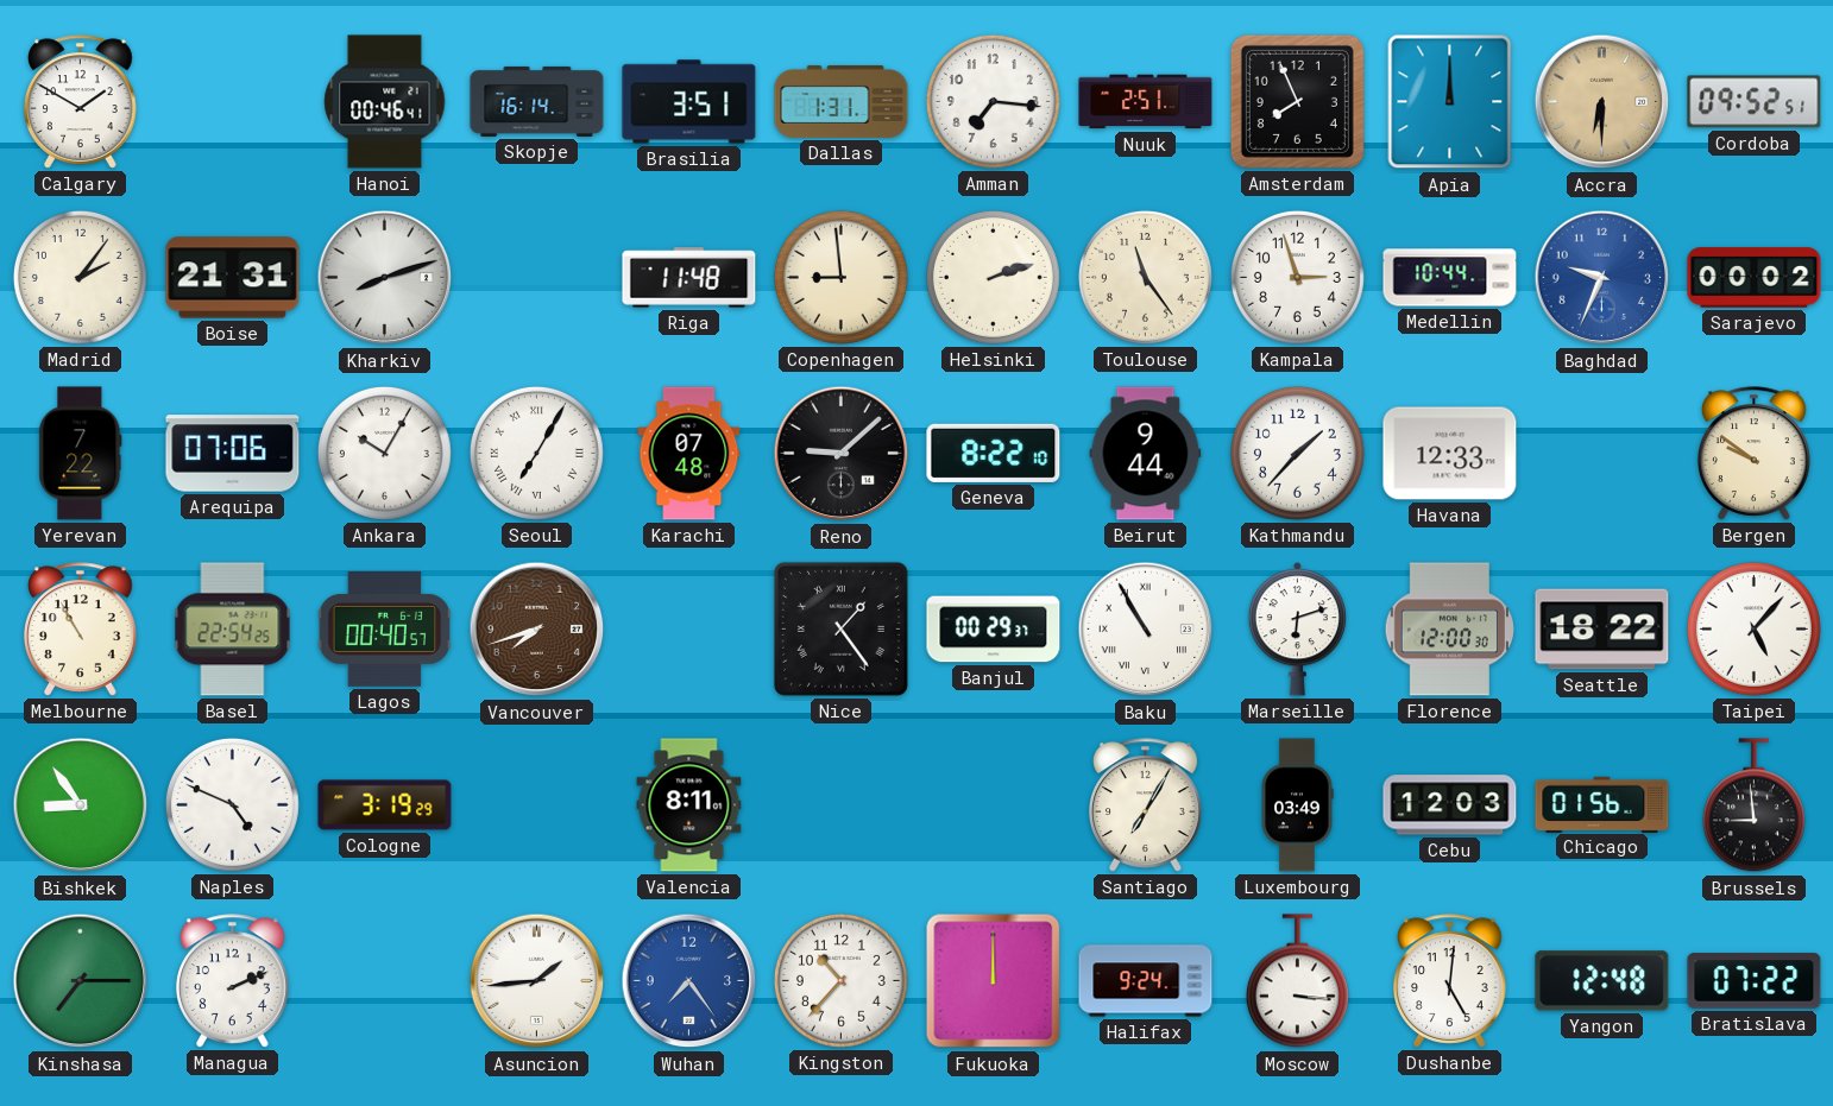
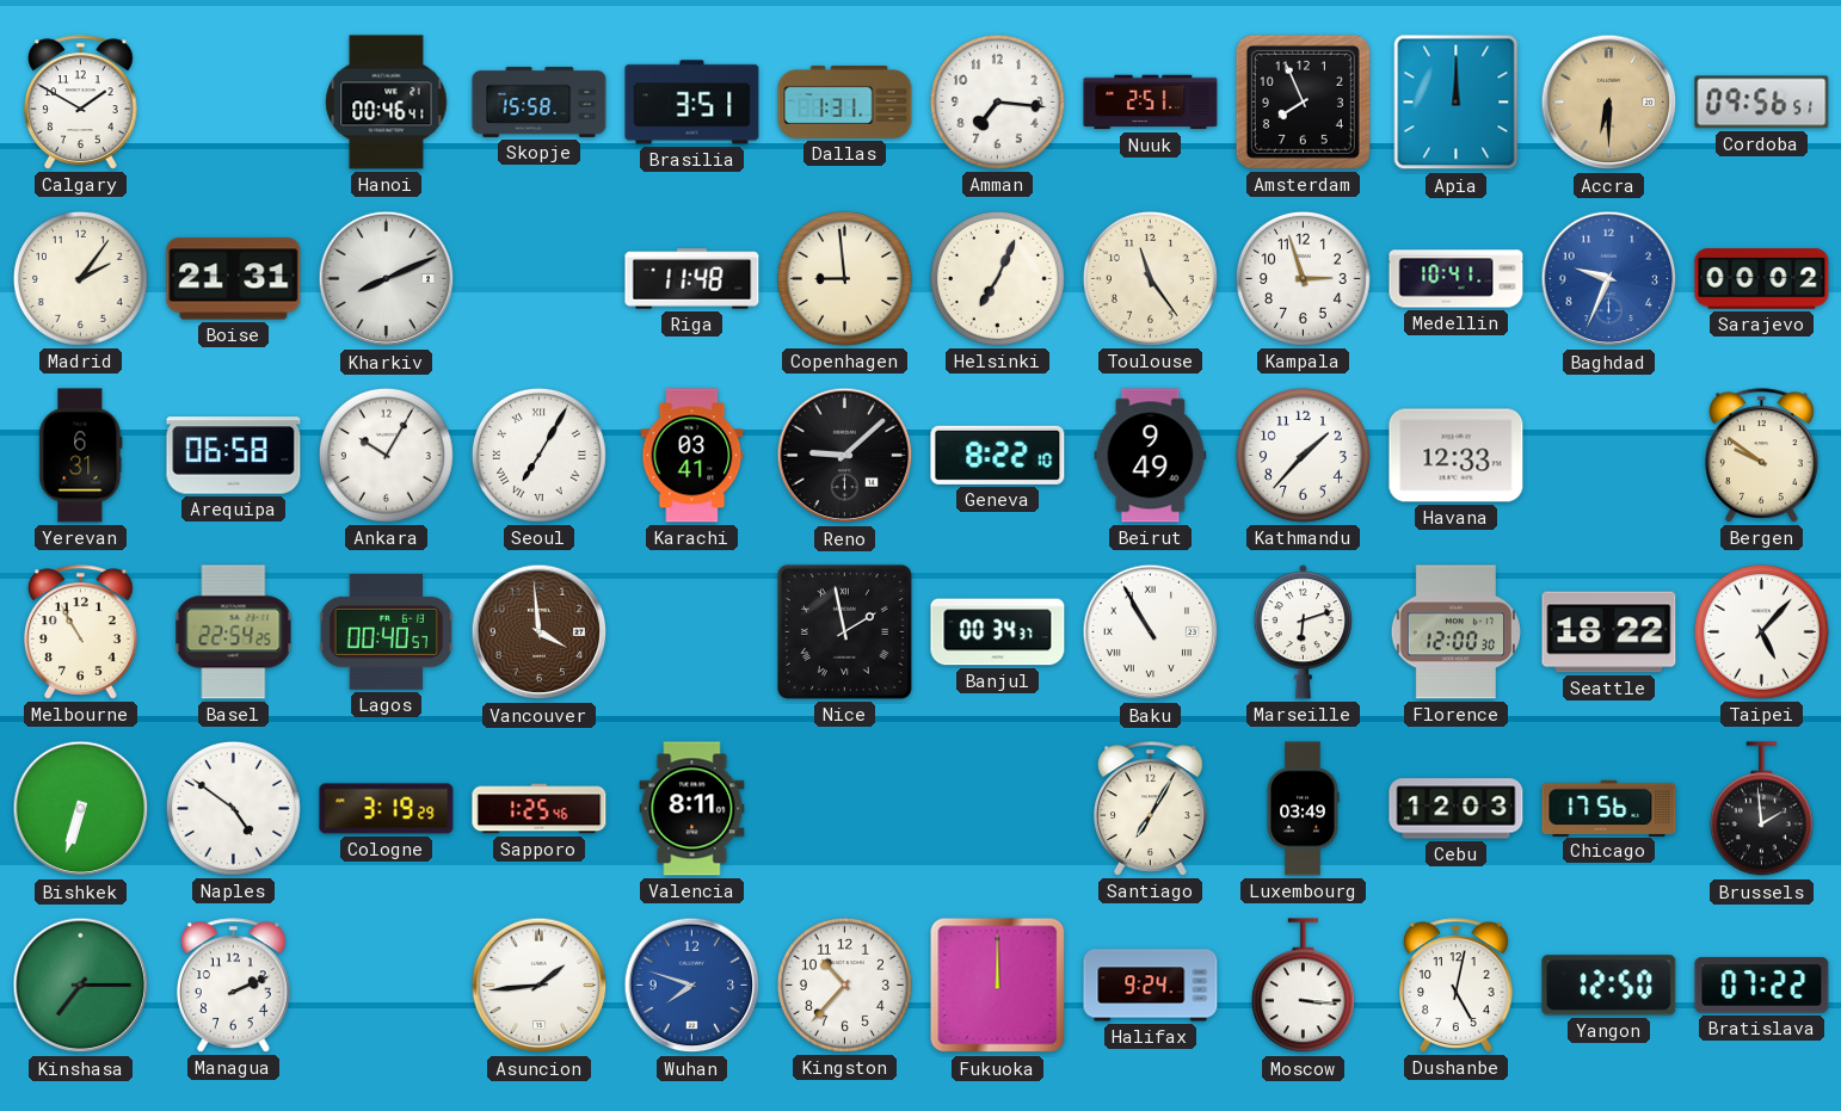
Skopje: 16:14 -> 15:58 (540, 101)
Cordoba: 09:52 -> 09:56 (1762, 103)
Kharkiv: 8:12 -> 8:11 (387, 279)
Helsinki: 2:12 -> 7:04 (997, 278)
Medellin: 10:44 -> 10:41 (1457, 279)
Yerevan: 7:22 -> 6:31 (81, 456)
Arequipa: 07:06 -> 06:58 (234, 456)
Karachi: 07:48 -> 03:41 (692, 456)
Beirut: 9:44 -> 9:49 (1151, 456)
Vancouver: 7:42 -> 3:59 (540, 632)
Nice: 1:24 -> 1:58 (844, 631)
Banjul: 00:29 -> 00:34 (998, 632)
Bishkek: 8:54 -> 6:33 (81, 809)
Naples: 4:49 -> 4:51 (233, 808)
Sapporo: none -> 1:25 (540, 809)
Chicago: 01:56 -> 17:56 (1609, 808)
Brussels: 8:59 -> 1:59 (1761, 809)
Wuhan: 7:24 -> 7:48 (692, 986)
Dushanbe: 5:01 -> 5:02 (1457, 986)
Yangon: 12:48 -> 12:50 (1609, 986)
